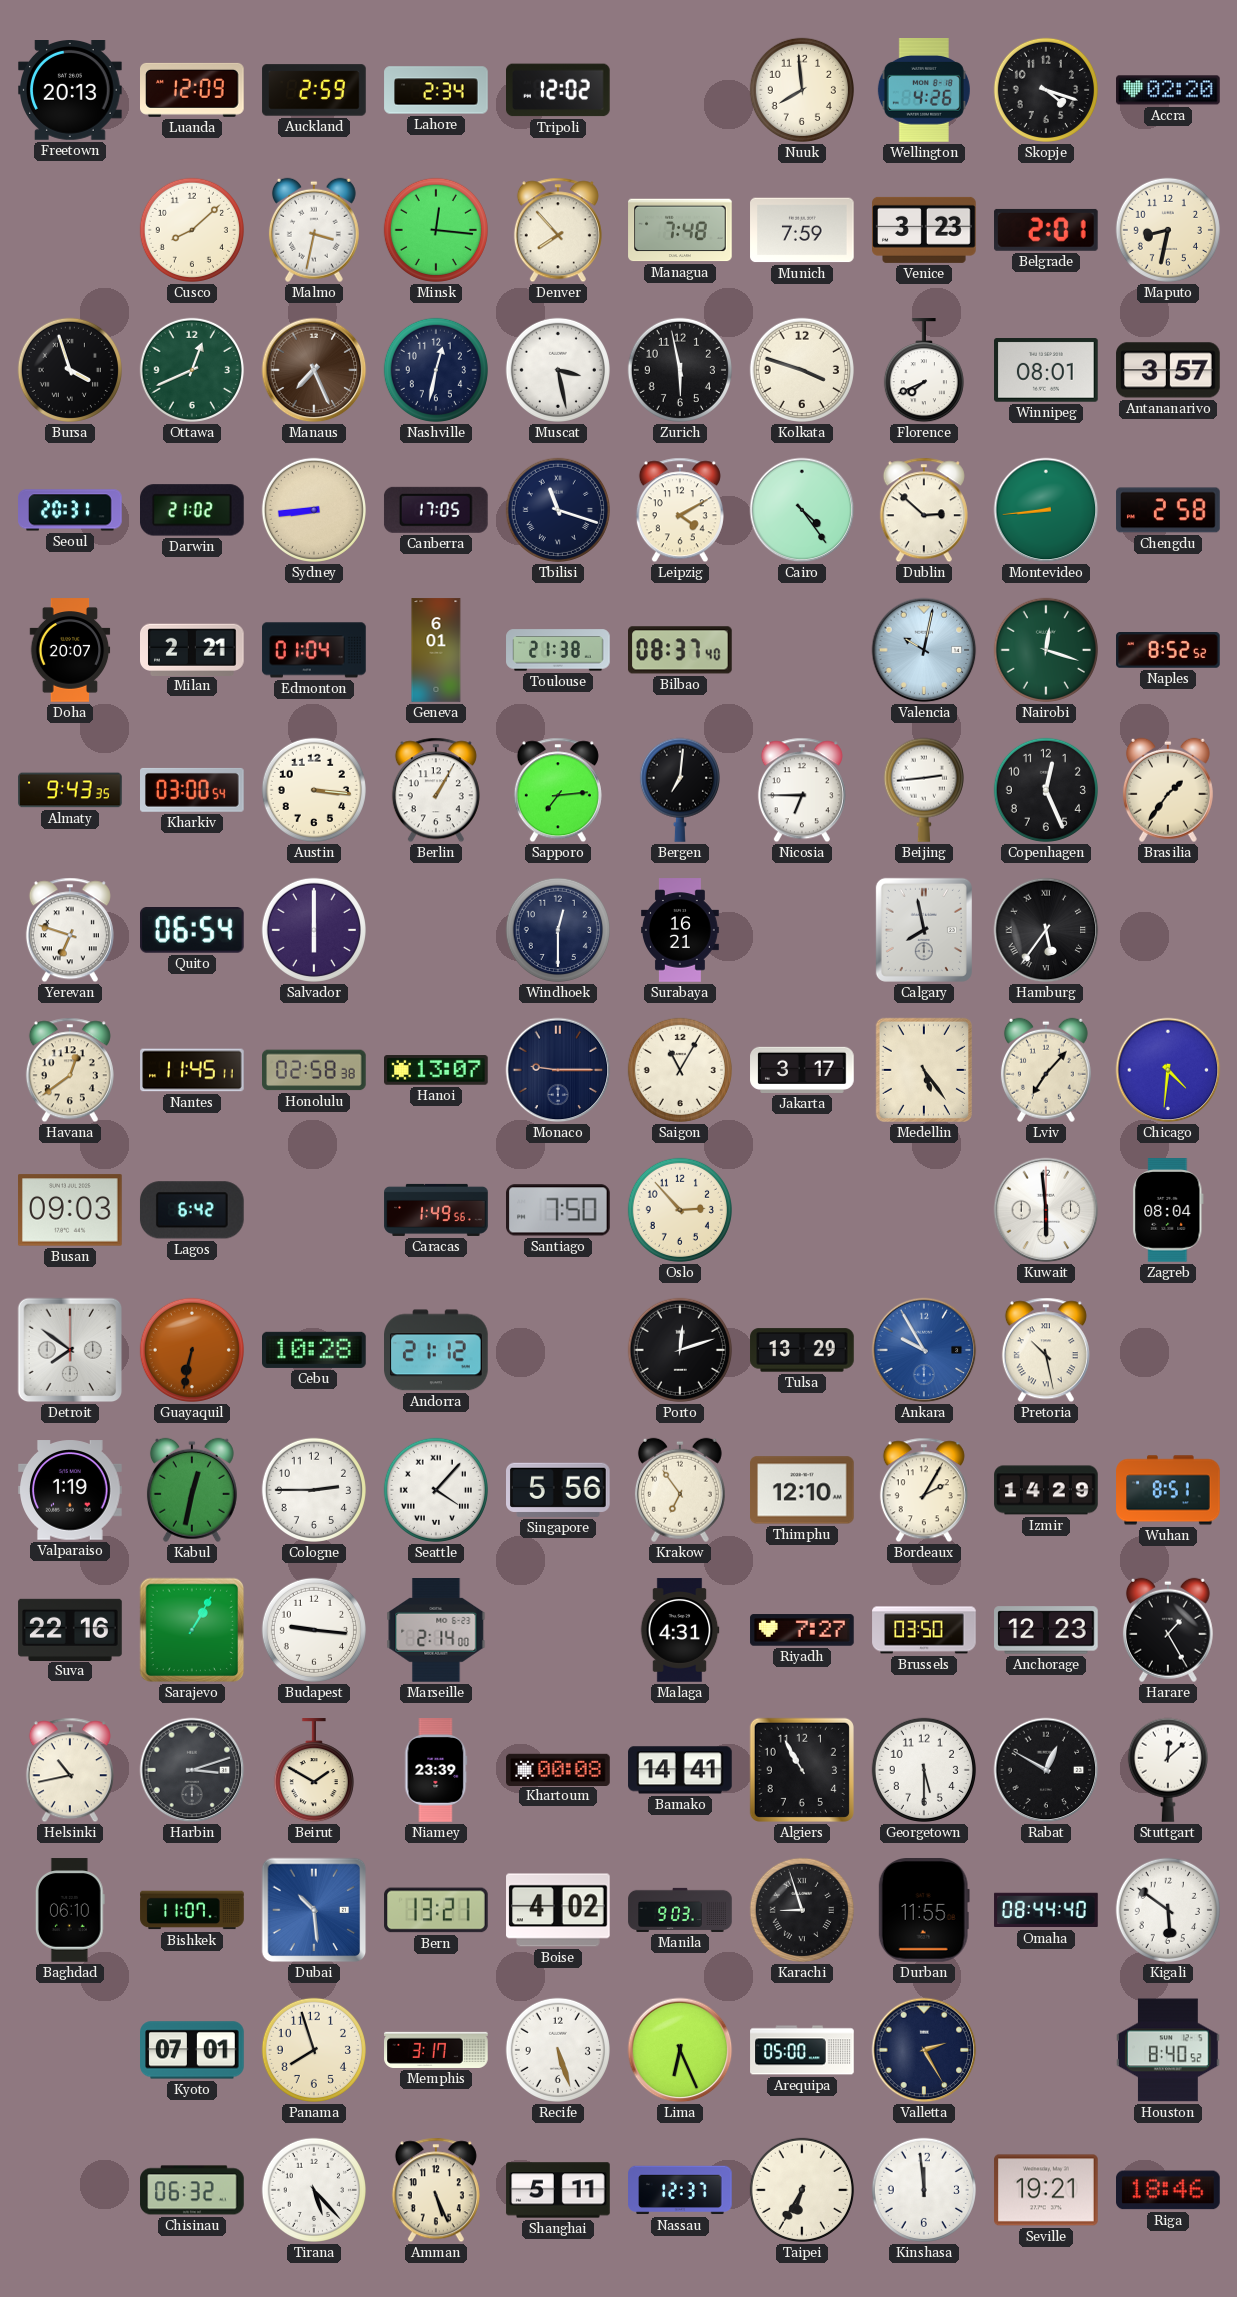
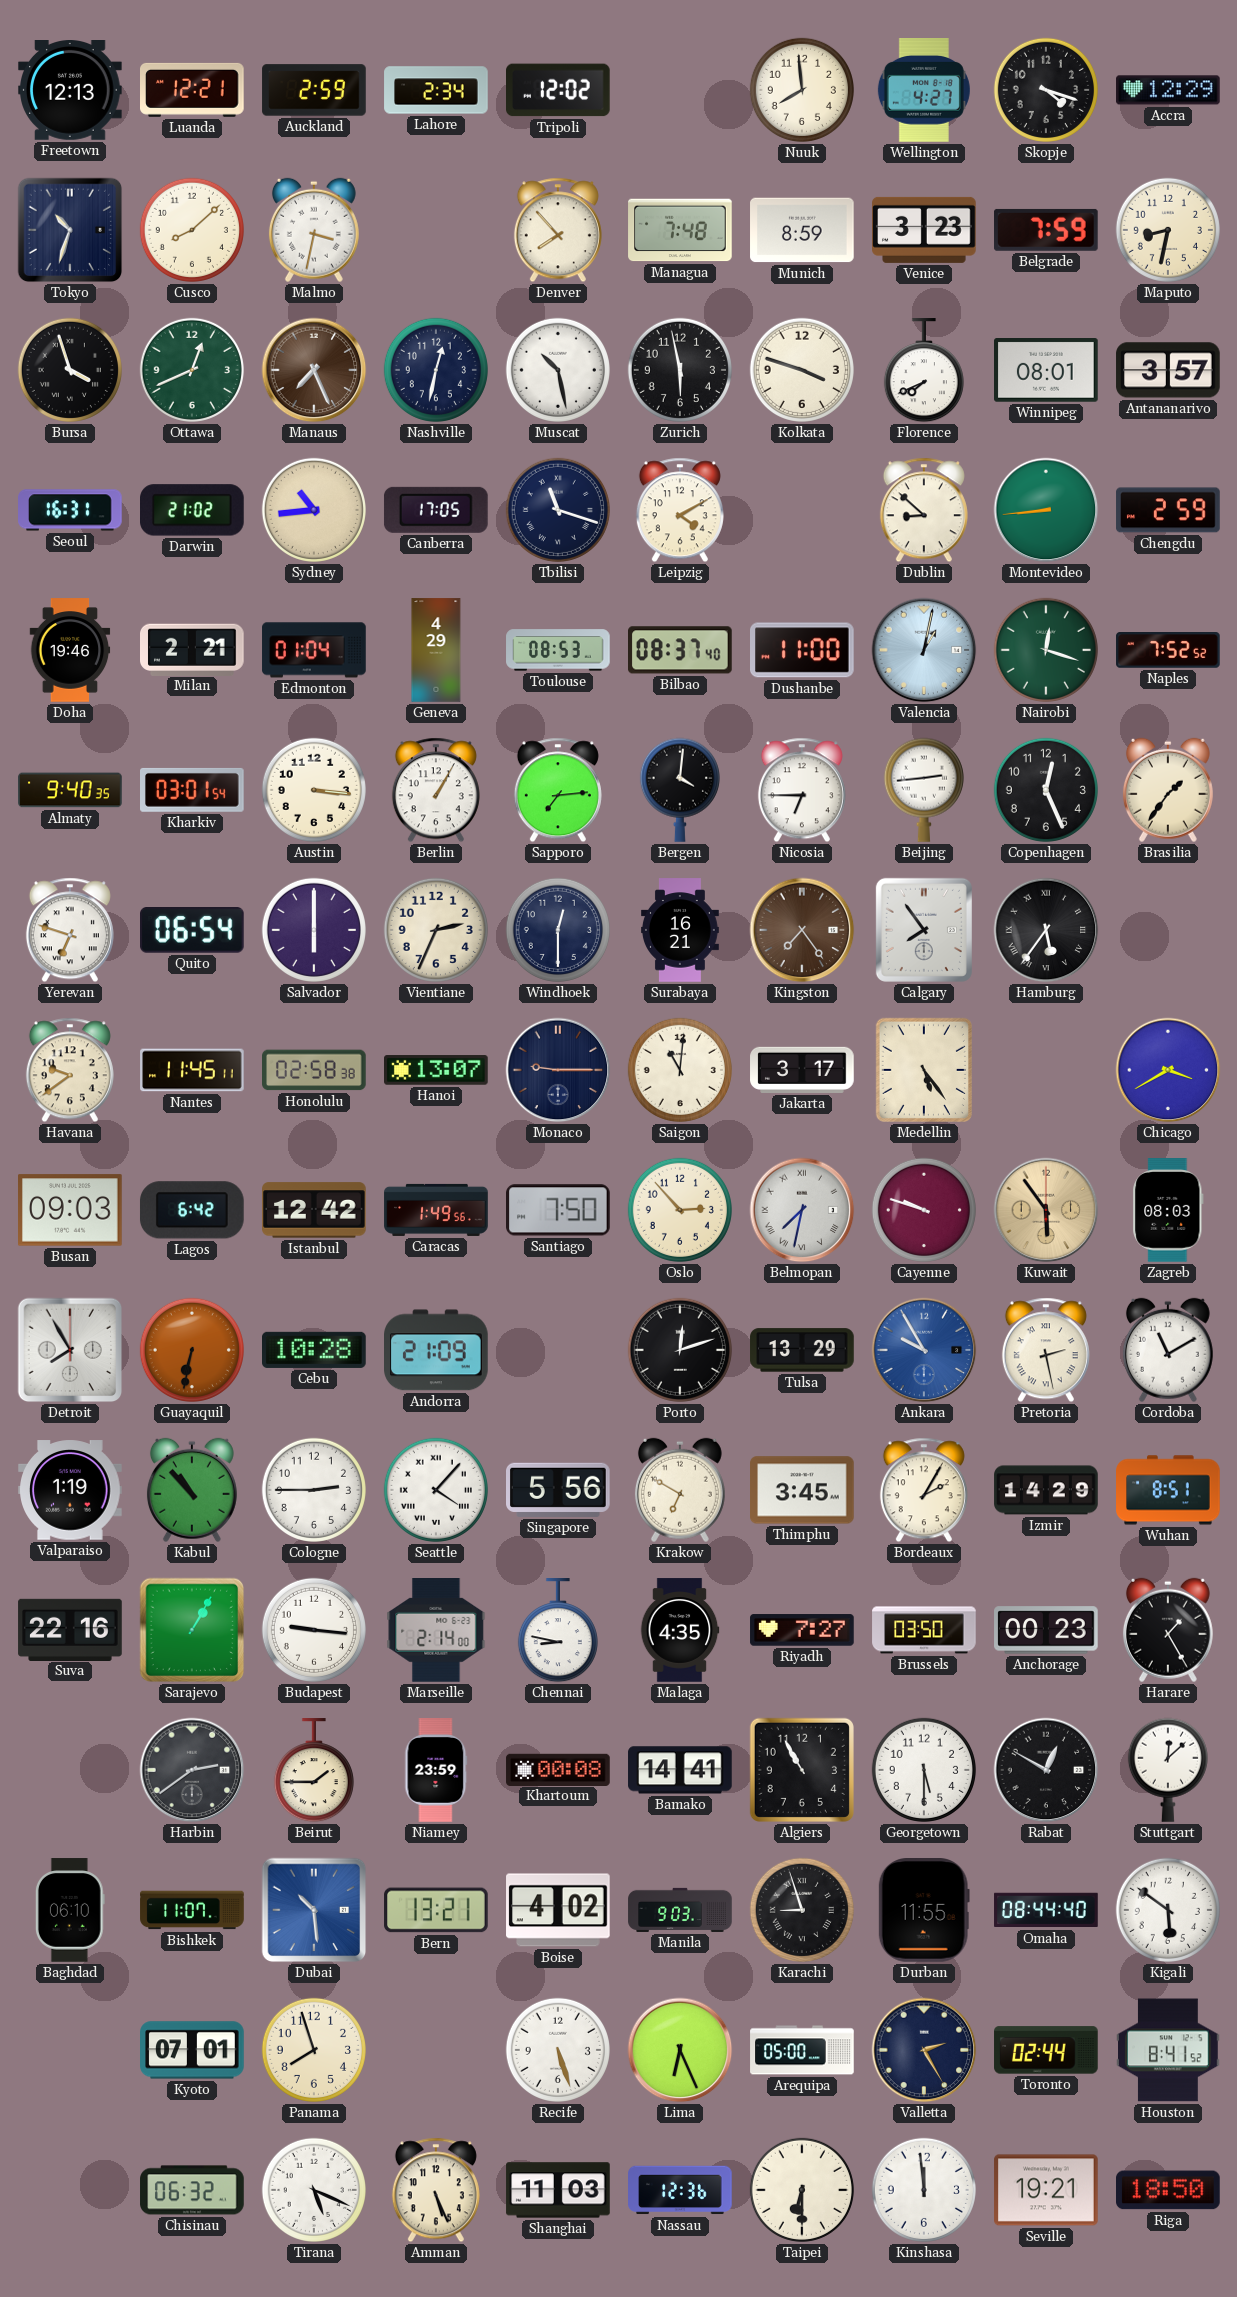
Freetown: 20:13 -> 12:13 (70, 91)
Luanda: 12:09 -> 12:21 (192, 90)
Wellington: 4:26 -> 4:27 (924, 91)
Accra: 02:20 -> 12:29 (1168, 90)
Tokyo: none -> 10:33 (70, 230)
Minsk: 12:16 -> none (436, 230)
Munich: 7:59 -> 8:59 (802, 230)
Belgrade: 2:01 -> 7:59 (1047, 230)
Muscat: 3:28 -> 10:28 (558, 370)
Seoul: 20:31 -> 16:31 (70, 510)
Sydney: 8:44 -> 10:44 (314, 510)
Cairo: 4:24 -> none (802, 510)
Dublin: 2:52 -> 8:52 (924, 510)
Chengdu: 2:58 -> 2:59 (1168, 510)
Doha: 20:07 -> 19:46 (70, 650)
Geneva: 6:01 -> 4:29 (436, 650)
Toulouse: 21:38 -> 08:53 (558, 650)
Dushanbe: none -> 11:00 (803, 650)
Valencia: 10:02 -> 1:02 (924, 650)
Naples: 8:52 -> 7:52 (1168, 651)
Almaty: 9:43 -> 9:40 (70, 790)
Kharkiv: 03:00 -> 03:01 (193, 790)
Bergen: 7:01 -> 4:01 (680, 790)
Vientiane: none -> 2:34 (436, 930)
Kingston: none -> 7:24 (802, 930)
Calgary: 7:58 -> 7:54 (924, 930)
Havana: 12:39 -> 9:39 (70, 1070)
Saigon: 11:05 -> 11:01 (680, 1070)
Lviv: 7:07 -> none (1046, 1070)
Chicago: 4:31 -> 3:40 (1168, 1070)
Istanbul: none -> 12:42 (314, 1210)
Belmopan: none -> 7:32 (802, 1210)
Cayenne: none -> 9:48 (924, 1210)
Kuwait: 5:59 -> 5:54 (1046, 1210)
Kuwait dial: white -> champagne (1046, 1210)
Zagreb: 08:04 -> 08:03 (1168, 1210)
Detroit: 7:51 -> 7:55 (70, 1350)
Andorra: 21:12 -> 21:09 (437, 1350)
Pretoria: 10:28 -> 2:28 (1046, 1350)
Cordoba: none -> 11:10 (1168, 1350)
Kabul: 12:32 -> 10:53 (192, 1490)
Krakow: 6:54 -> 6:50 (680, 1490)
Thimphu: 12:10 -> 3:45 (802, 1490)
Chennai: none -> 8:47 (558, 1631)
Malaga: 4:31 -> 4:35 (680, 1630)
Anchorage: 12:23 -> 00:23 (1046, 1630)
Helsinki: 10:43 -> none (70, 1770)
Harbin: 3:12 -> 2:39 (192, 1770)
Beirut: 1:50 -> 1:45 (314, 1771)
Niamey: 23:39 -> 23:59 (436, 1770)
Memphis: 3:17 -> none (436, 2050)
Toronto: none -> 02:44 (1046, 2050)
Houston: 8:40 -> 8:41 (1168, 2050)
Tirana: 5:23 -> 5:19 (314, 2190)
Shanghai: 5:11 -> 11:03 (558, 2190)
Nassau: 12:37 -> 12:36 (680, 2190)
Taipei: 6:35 -> 6:30 (802, 2190)
Riga: 18:46 -> 18:50 (1169, 2190)
